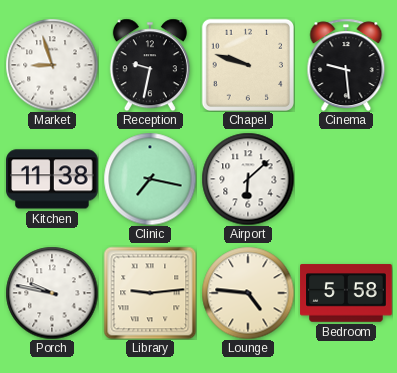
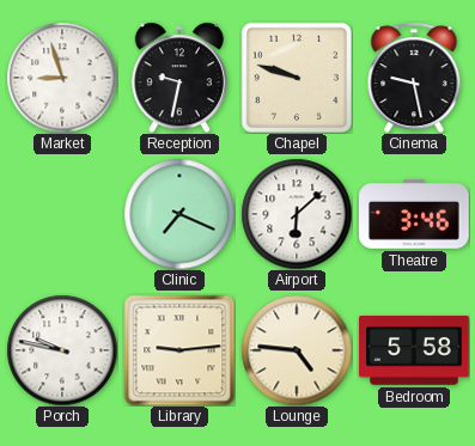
Cinema: 9:29 -> 9:28 (414, 78)
Kitchen: 11:38 -> none (52, 179)
Clinic: 7:17 -> 7:19 (179, 214)
Theatre: none -> 3:46 (414, 214)
